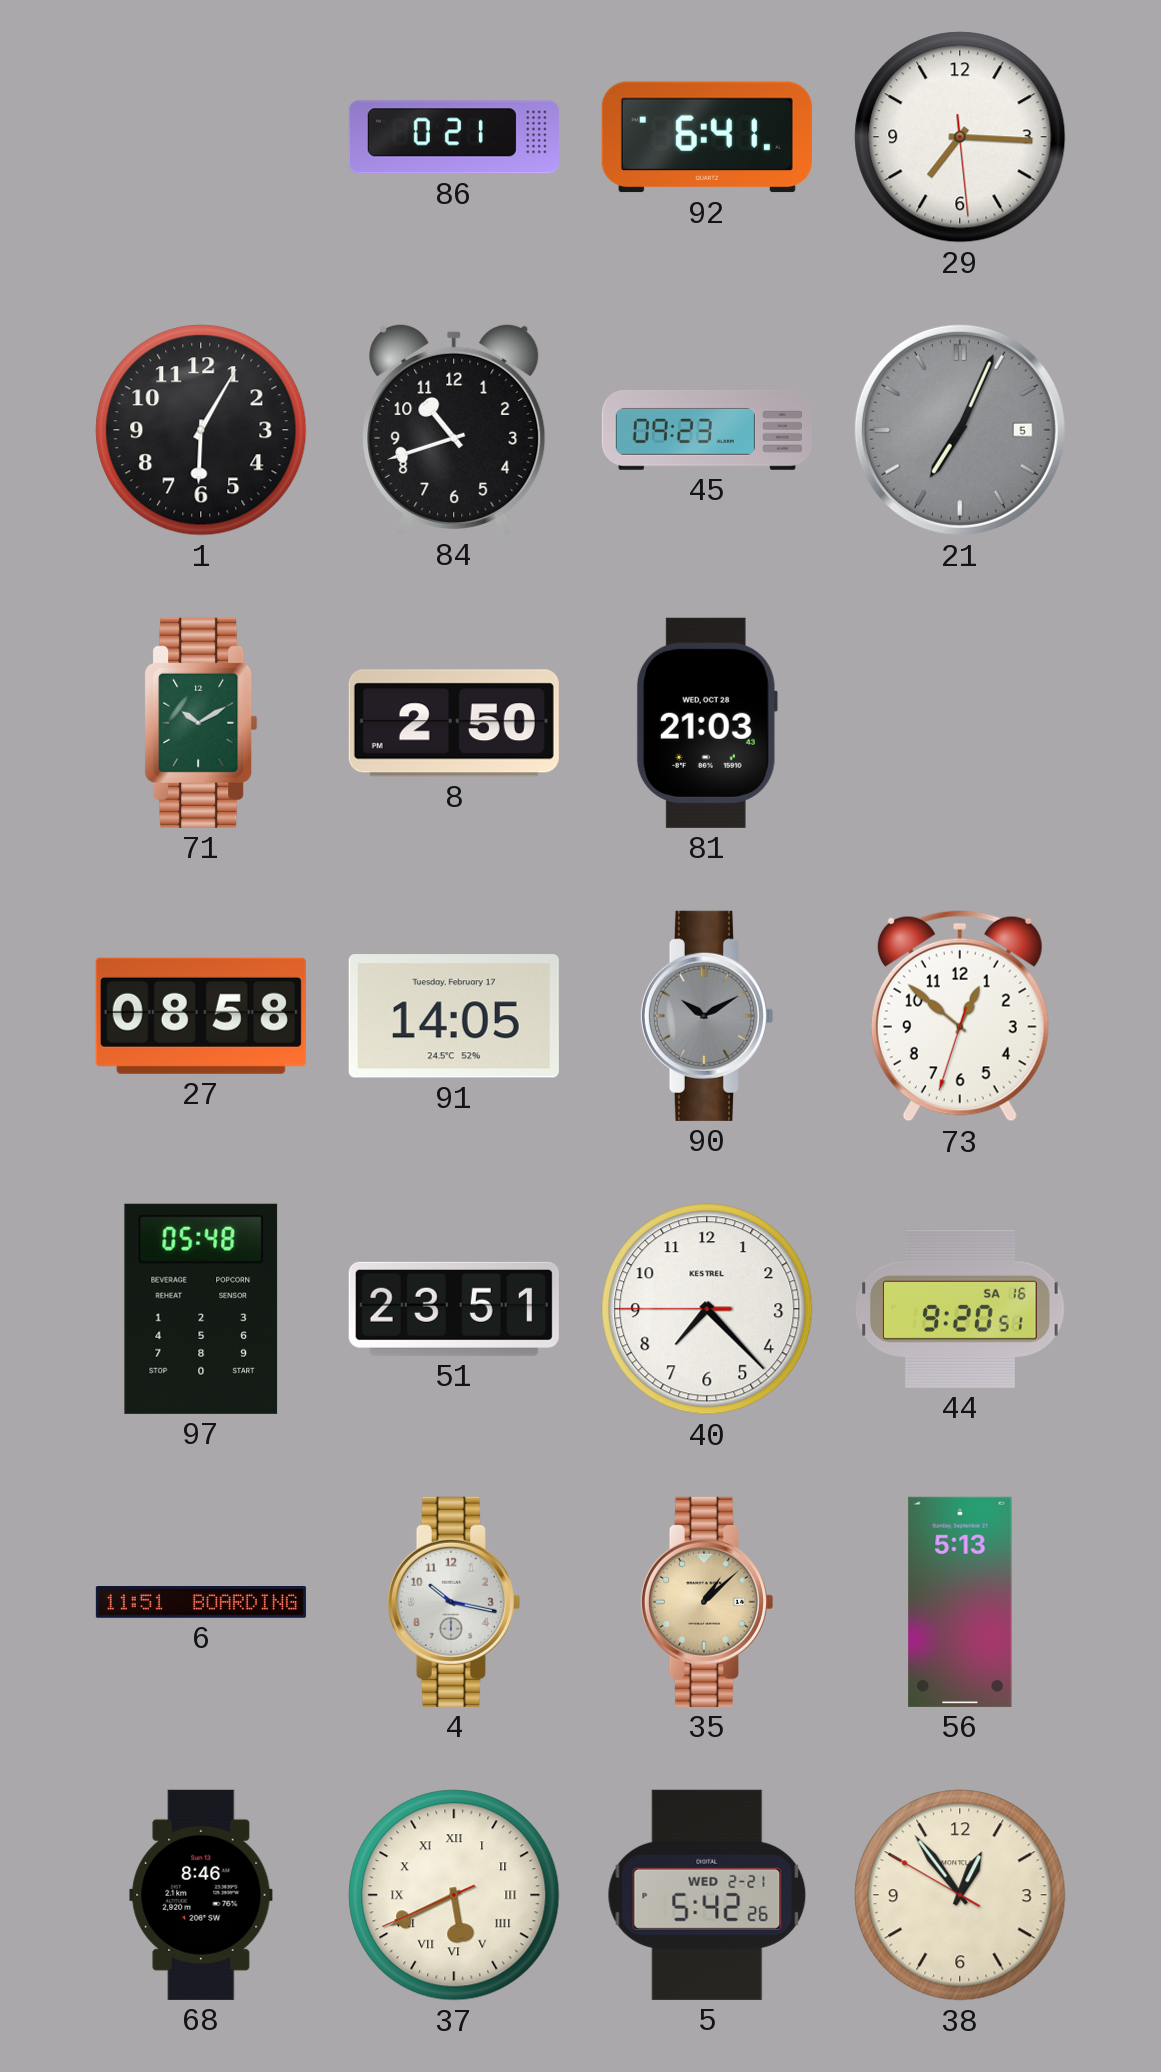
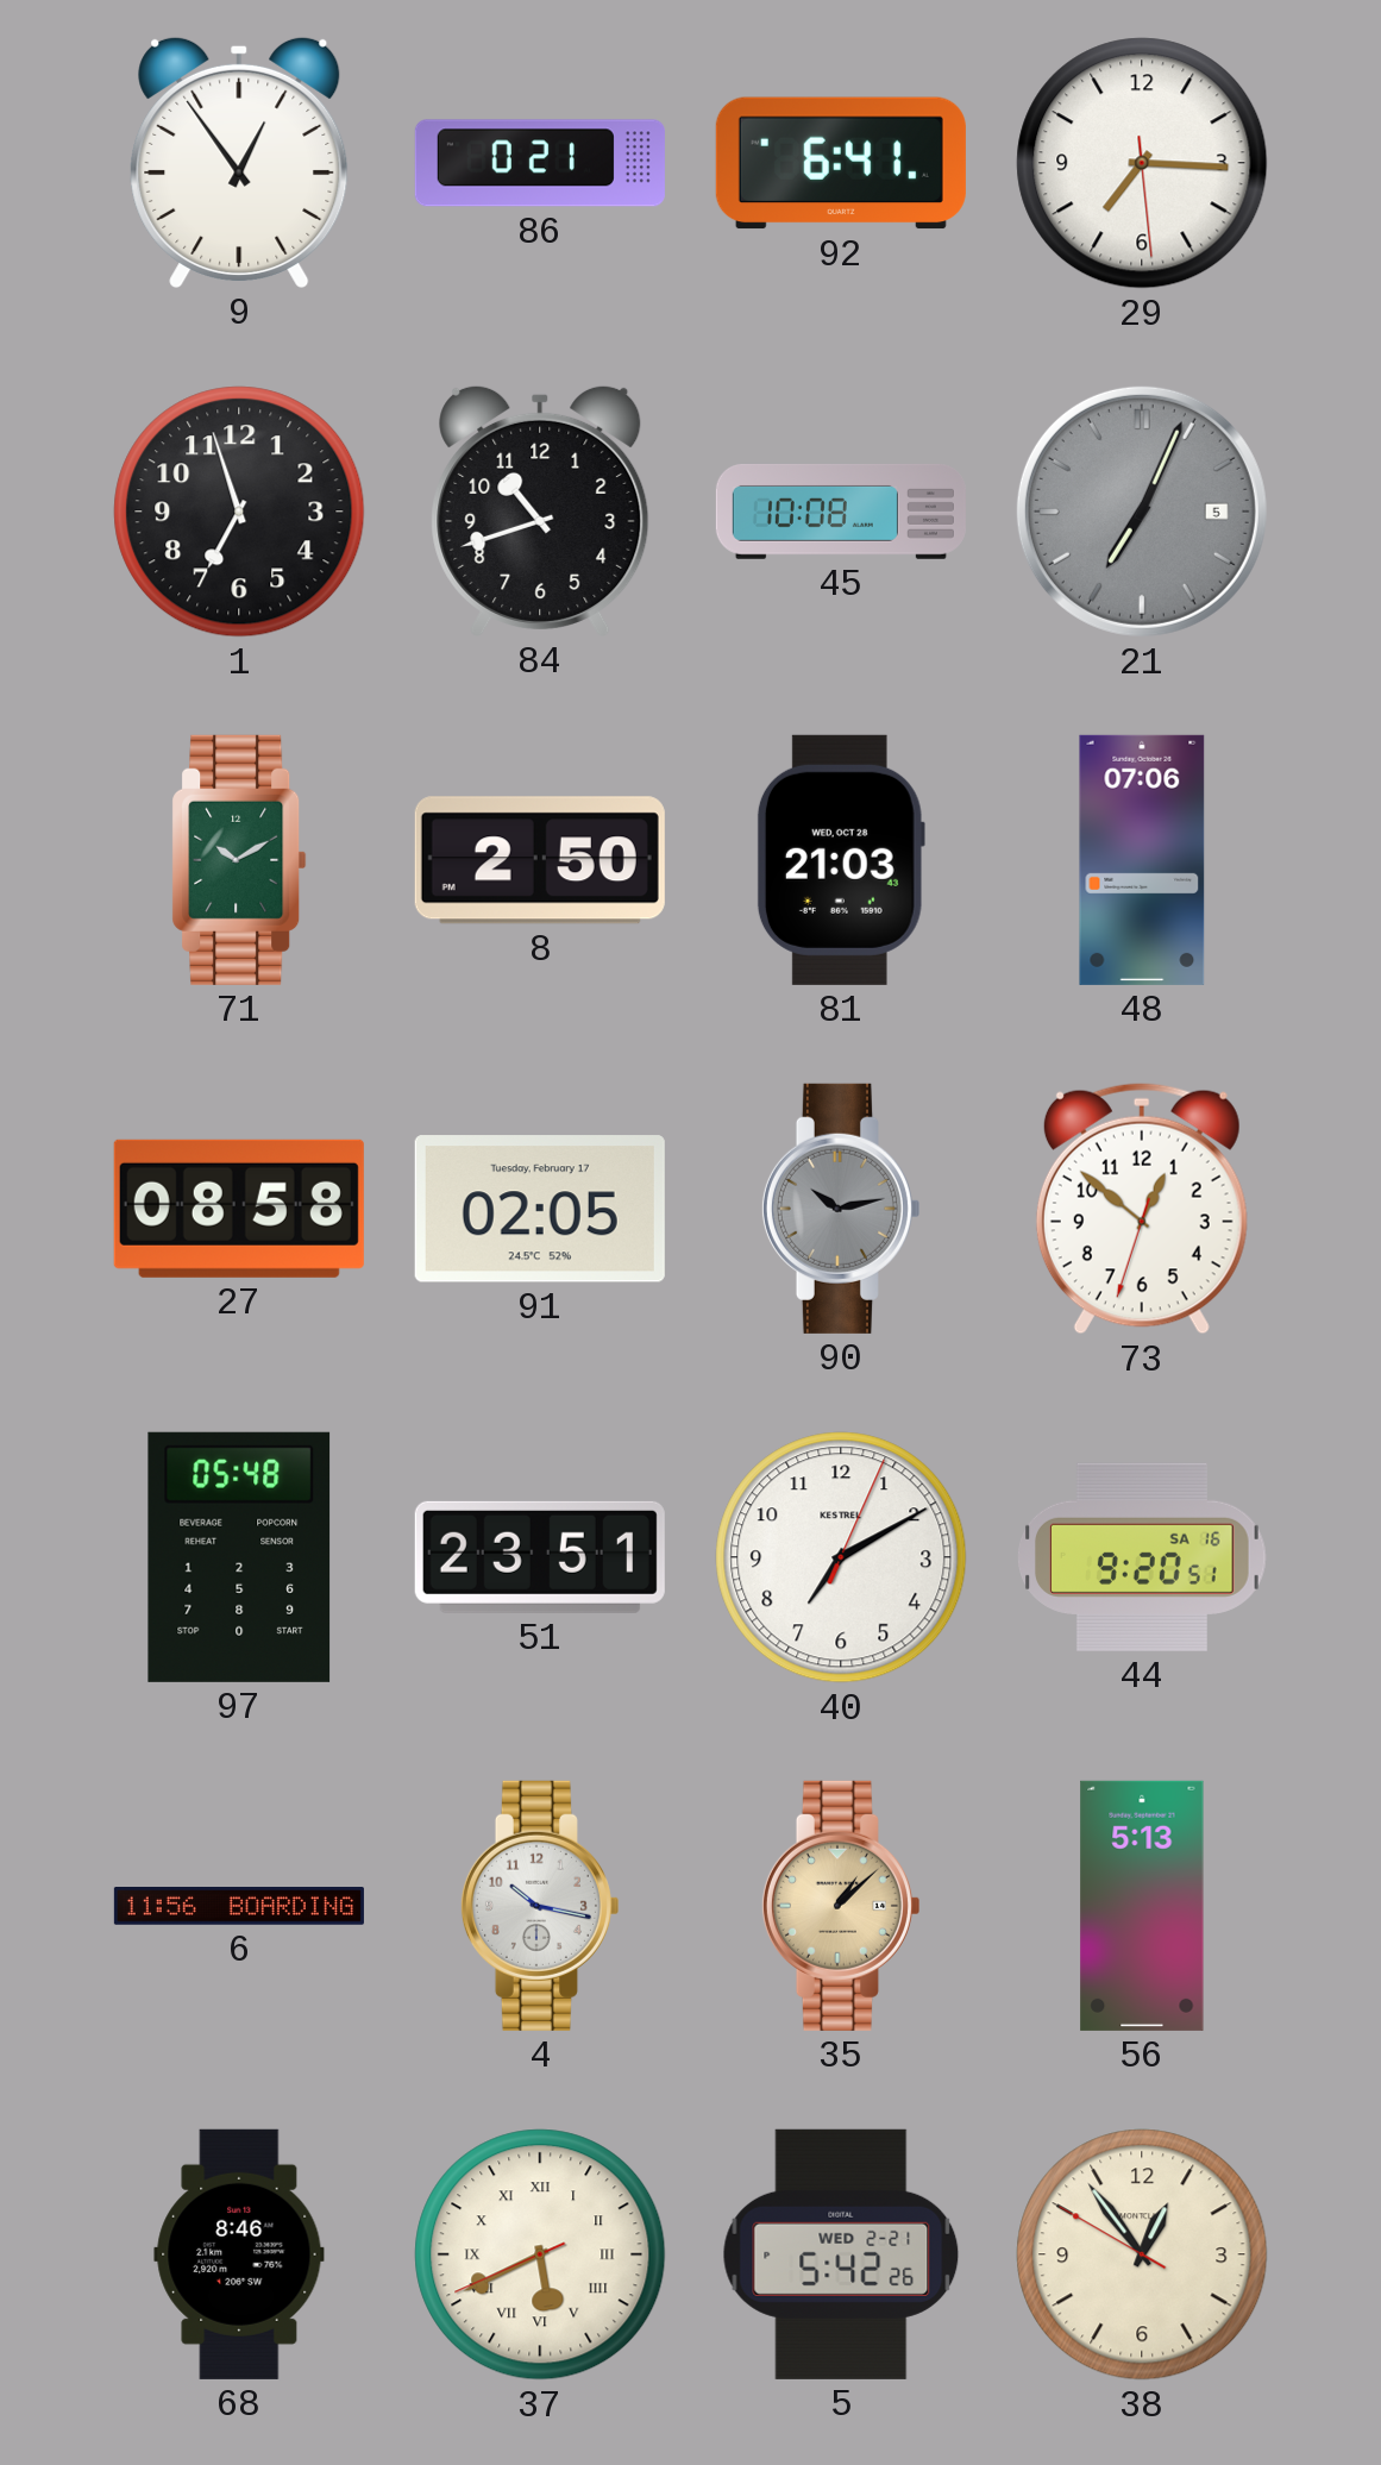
9: none -> 12:54 (239, 162)
1: 6:05 -> 6:57 (239, 512)
45: 09:23 -> 10:08 (841, 512)
48: none -> 07:06 (1142, 860)
91: 14:05 -> 02:05 (540, 1209)
90: 10:10 -> 10:13 (840, 1209)
40: 7:22 -> 7:10 (841, 1557)
6: 11:51 -> 11:56 (239, 1907)
